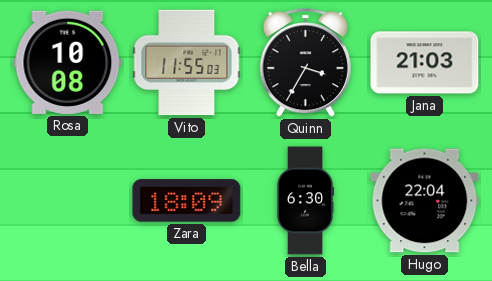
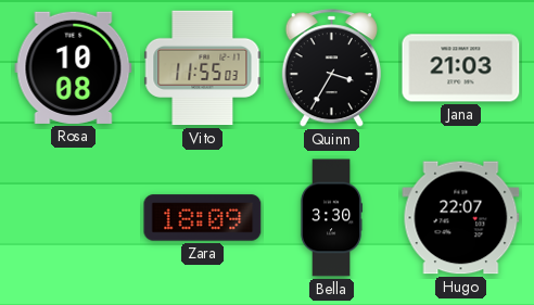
Bella: 6:30 -> 3:30 (331, 218)
Hugo: 22:04 -> 22:07 (461, 218)
